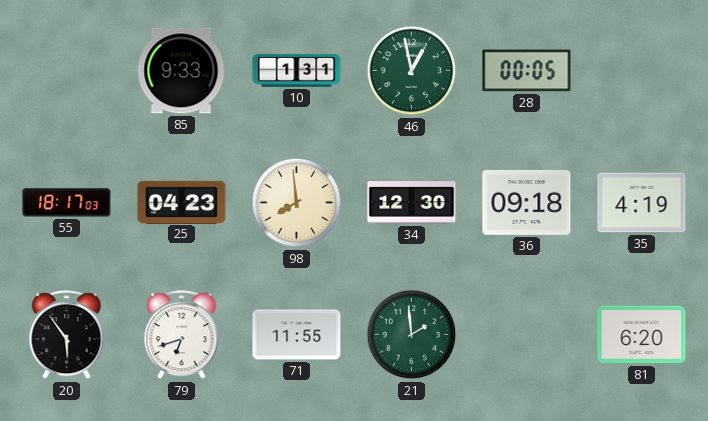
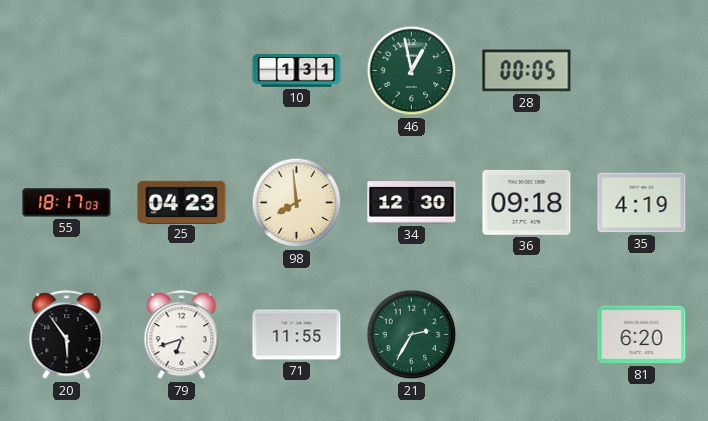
85: 9:33 -> none (181, 71)
21: 1:59 -> 2:35 (412, 335)
